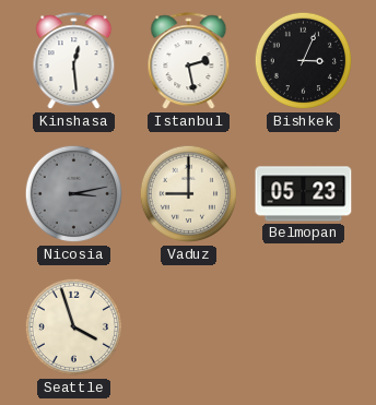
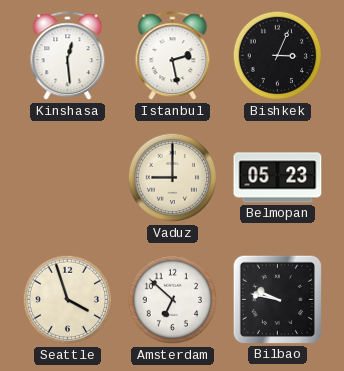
Nicosia: 3:13 -> none (74, 194)
Amsterdam: none -> 6:52 (173, 300)
Bilbao: none -> 9:47 (277, 299)
